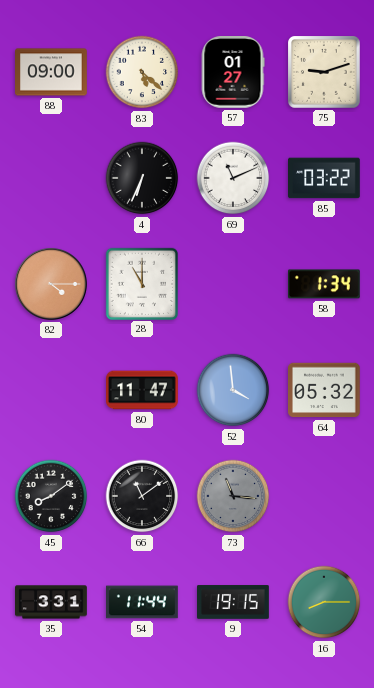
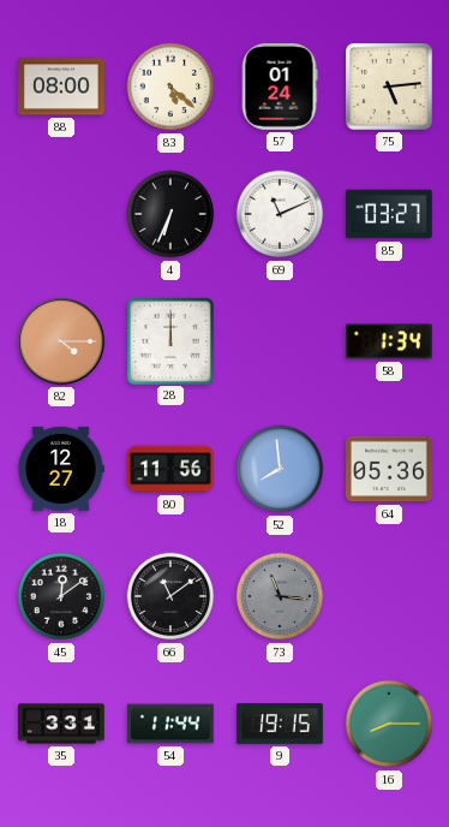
88: 09:00 -> 08:00 (62, 87)
57: 01:27 -> 01:24 (280, 88)
75: 9:12 -> 5:14 (390, 88)
85: 03:22 -> 03:27 (390, 214)
28: 11:00 -> 12:00 (169, 340)
18: none -> 12:27 (61, 469)
80: 11:47 -> 11:56 (170, 469)
52: 3:59 -> 7:59 (280, 469)
64: 05:32 -> 05:36 (390, 469)
45: 8:09 -> 12:09 (61, 596)
